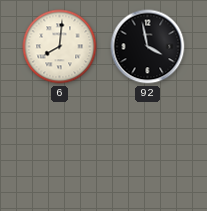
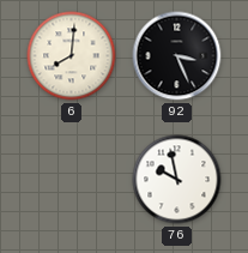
92: 3:58 -> 3:26 (177, 56)
76: none -> 9:58 (177, 180)
